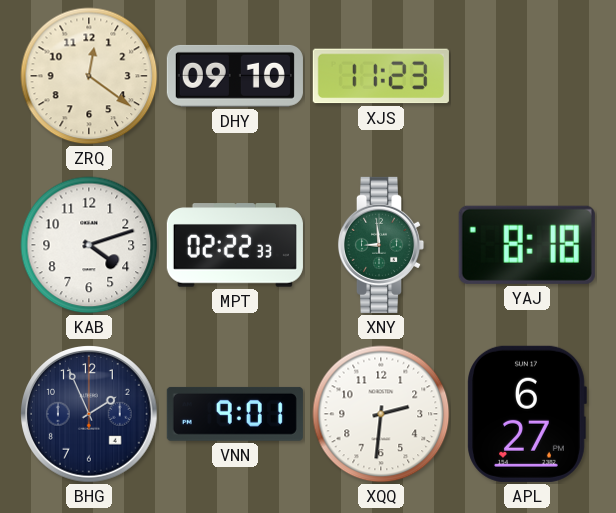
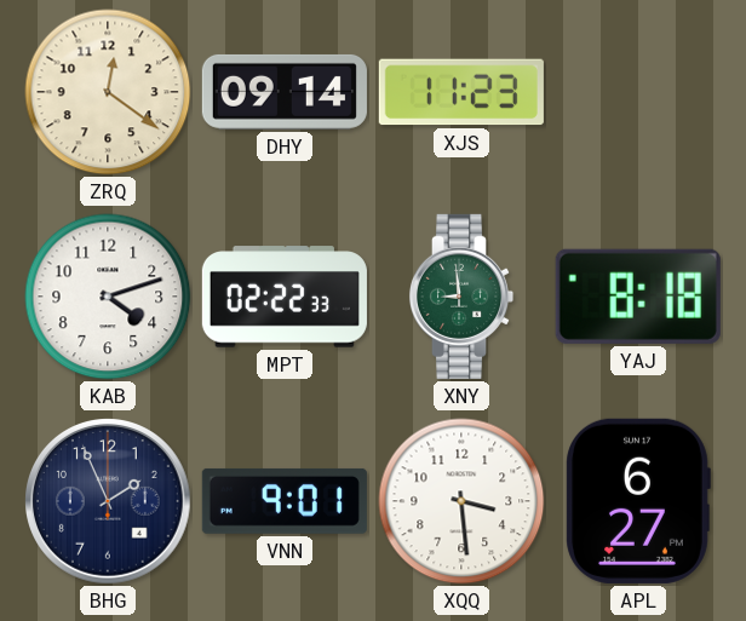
DHY: 09:10 -> 09:14 (285, 92)
XQQ: 2:31 -> 3:29 (461, 501)
